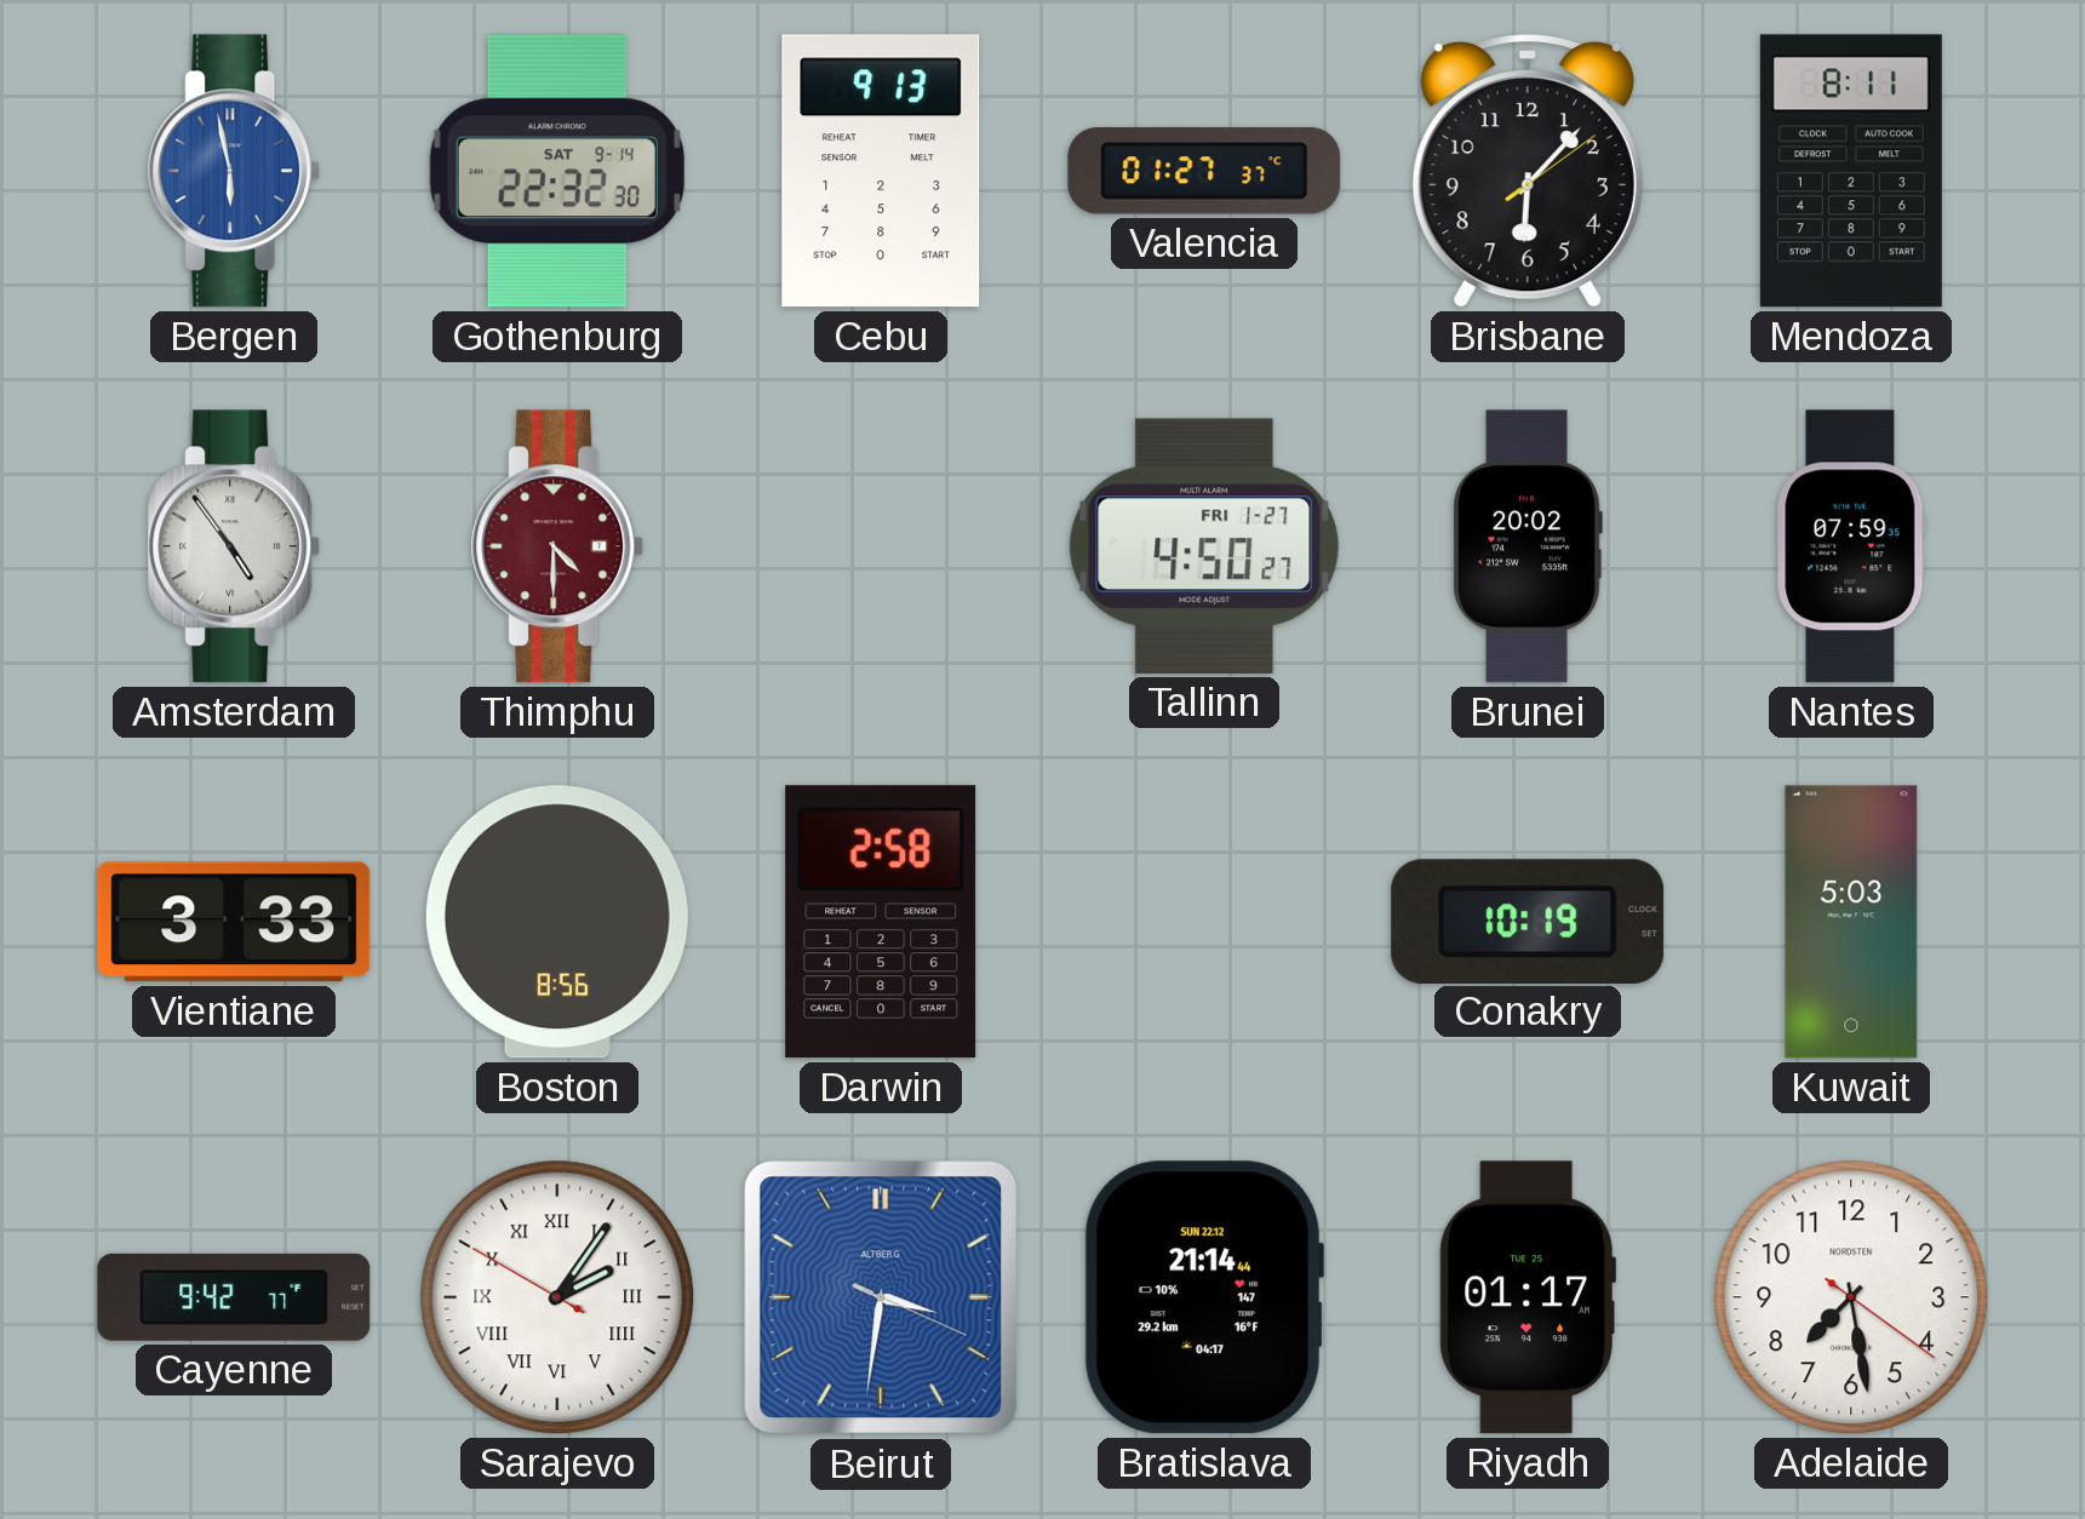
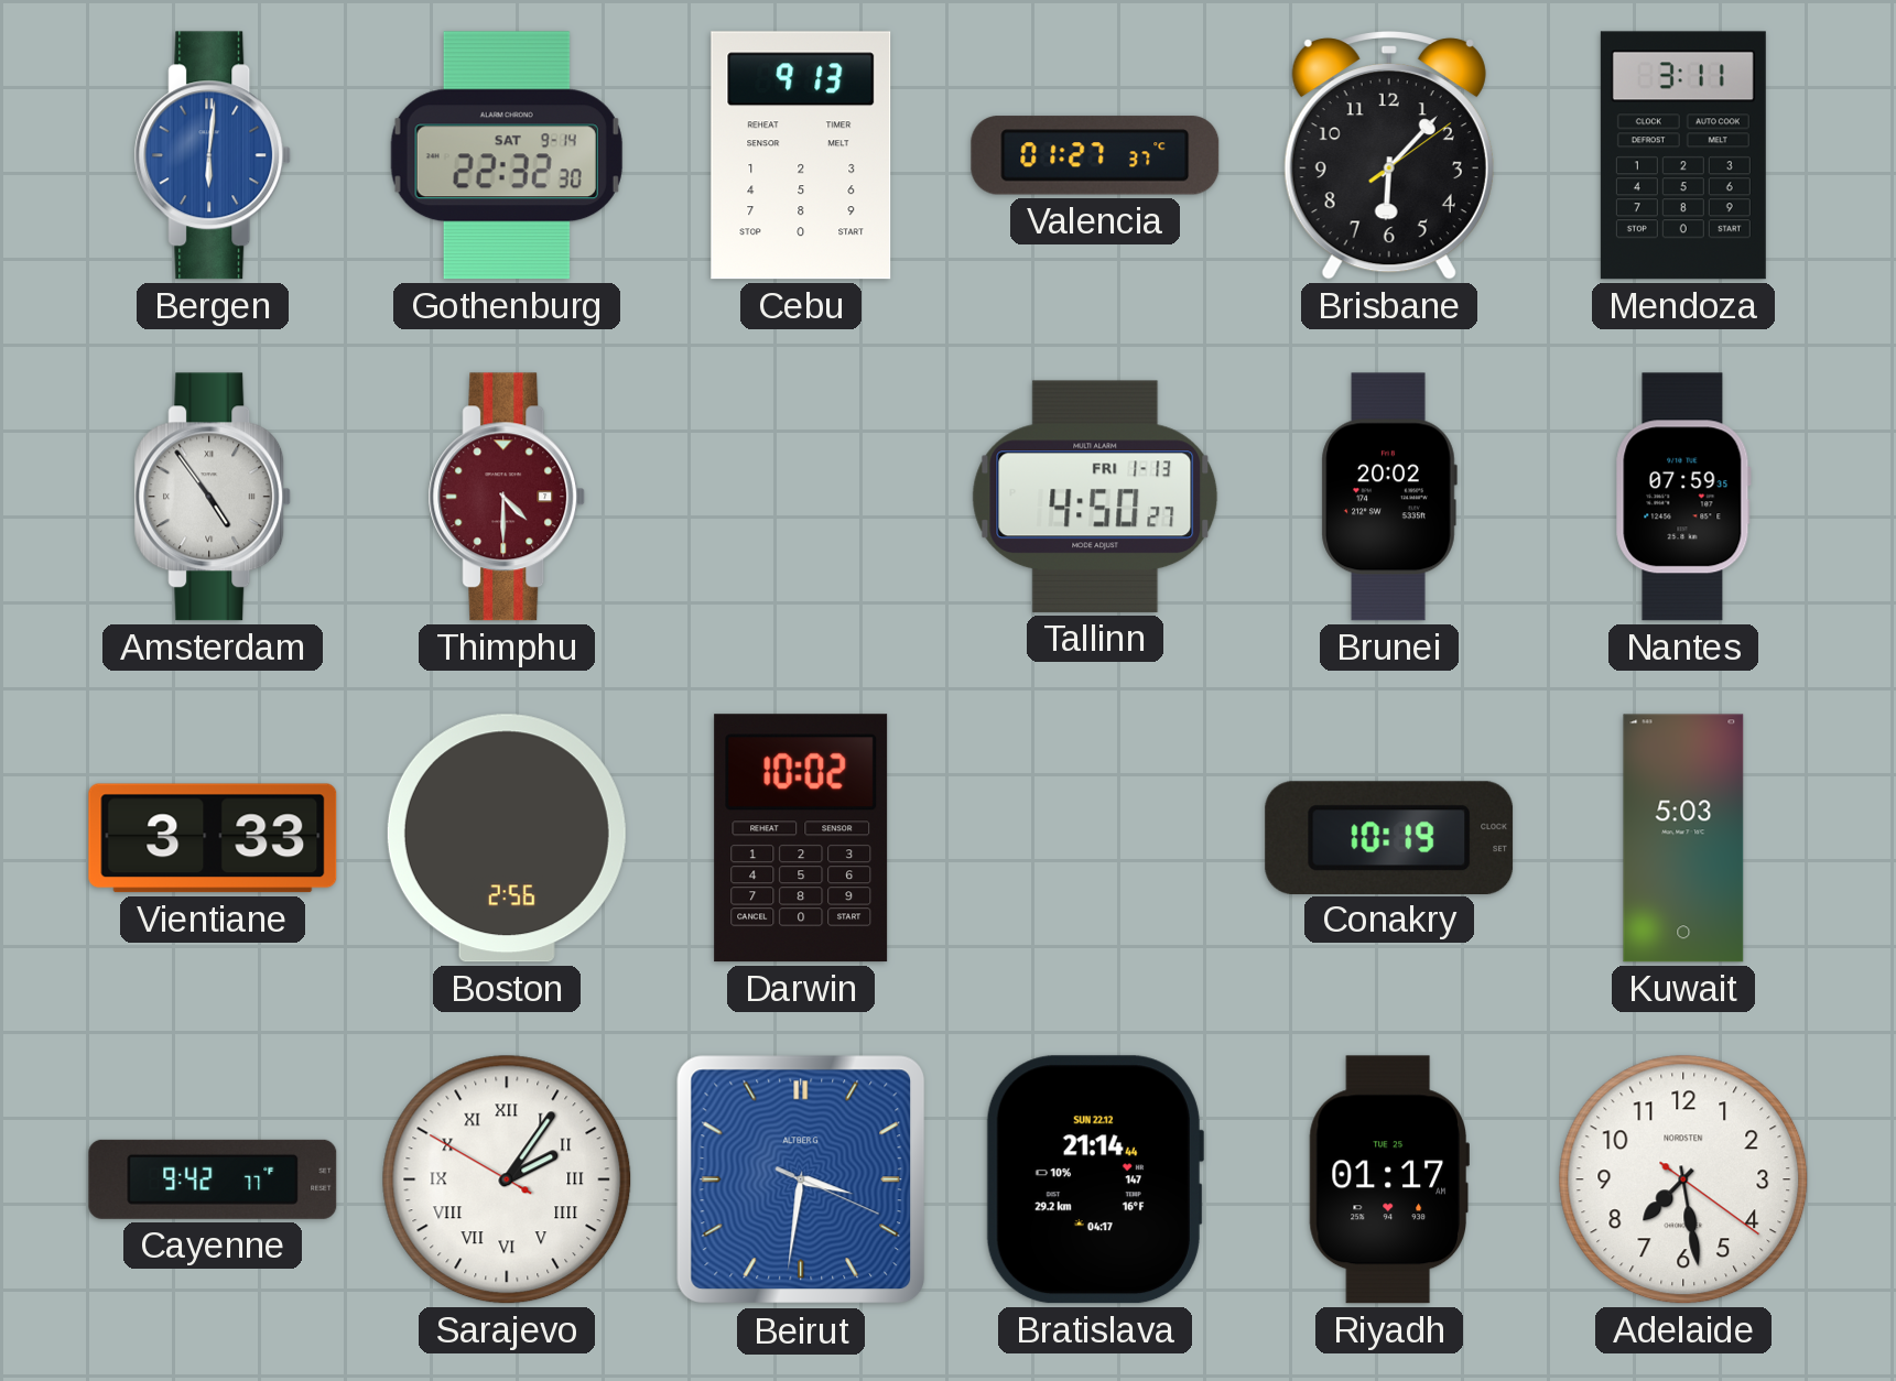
Bergen: 5:58 -> 6:01 (213, 155)
Mendoza: 8:11 -> 3:11 (1683, 155)
Tallinn date: FRI 1-27 -> FRI 1-13 (1095, 497)
Boston: 8:56 -> 2:56 (507, 838)
Darwin: 2:58 -> 10:02 (801, 838)
